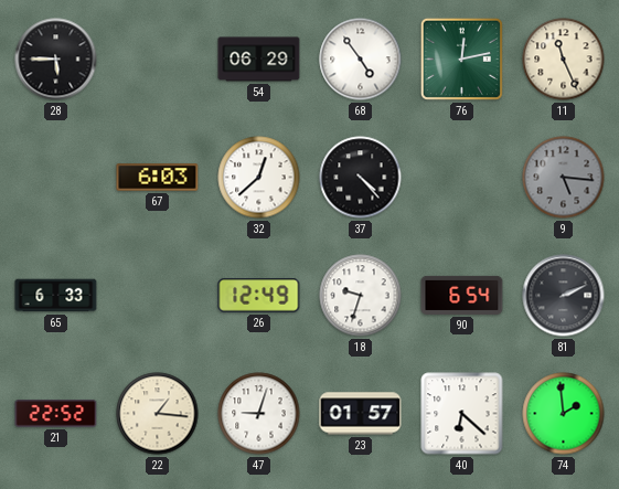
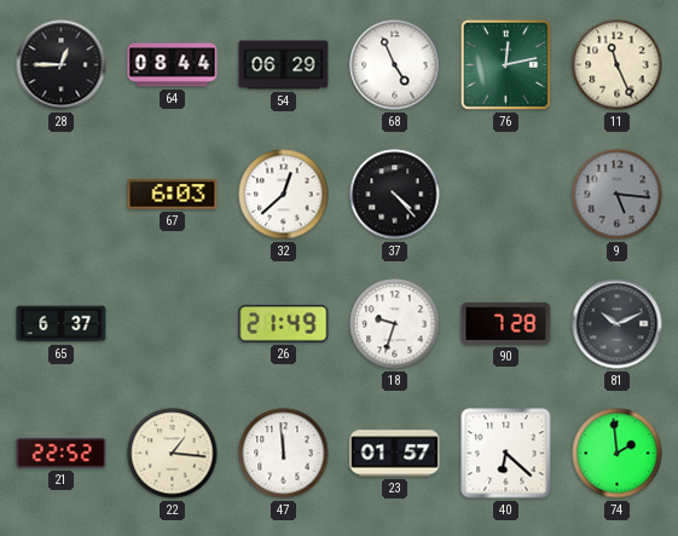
28: 5:45 -> 12:45 (62, 65)
64: none -> 08:44 (173, 65)
68: 4:54 -> 4:56 (395, 65)
65: 6:33 -> 6:37 (62, 324)
26: 12:49 -> 21:49 (284, 324)
90: 6:54 -> 7:28 (506, 323)
81: 2:11 -> 10:11 (618, 324)
47: 9:03 -> 11:59 (284, 454)
